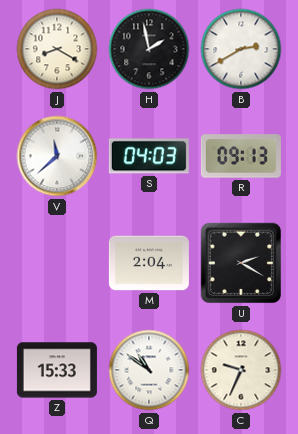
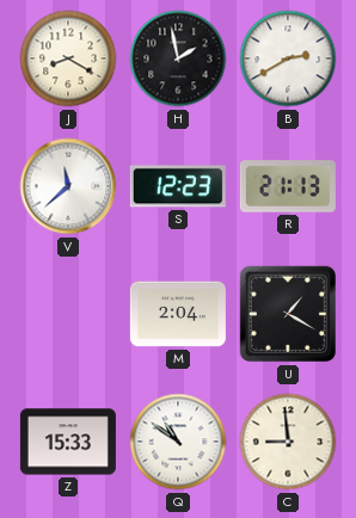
S: 04:03 -> 12:23 (178, 186)
R: 09:13 -> 21:13 (288, 186)
U: 2:20 -> 1:20 (288, 314)
C: 9:34 -> 8:59 (288, 442)
